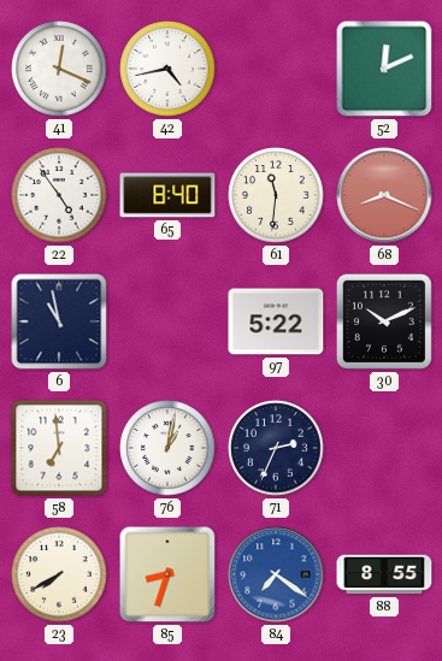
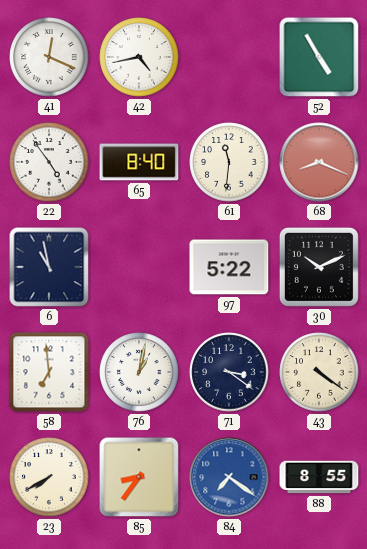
52: 12:11 -> 4:55 (319, 57)
71: 2:34 -> 3:21 (229, 372)
43: none -> 4:21 (319, 372)
85: 8:33 -> 8:36 (139, 477)
